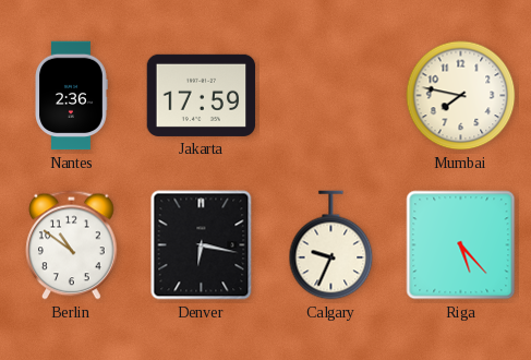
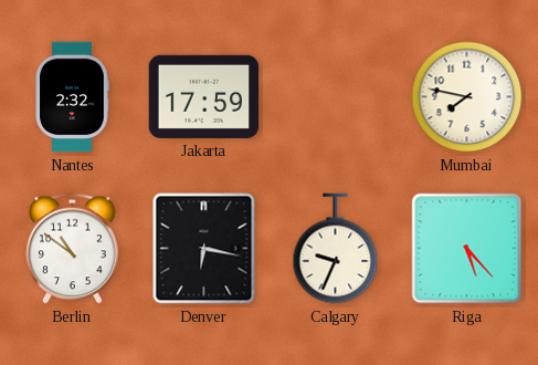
Nantes: 2:36 -> 2:32 (72, 97)
